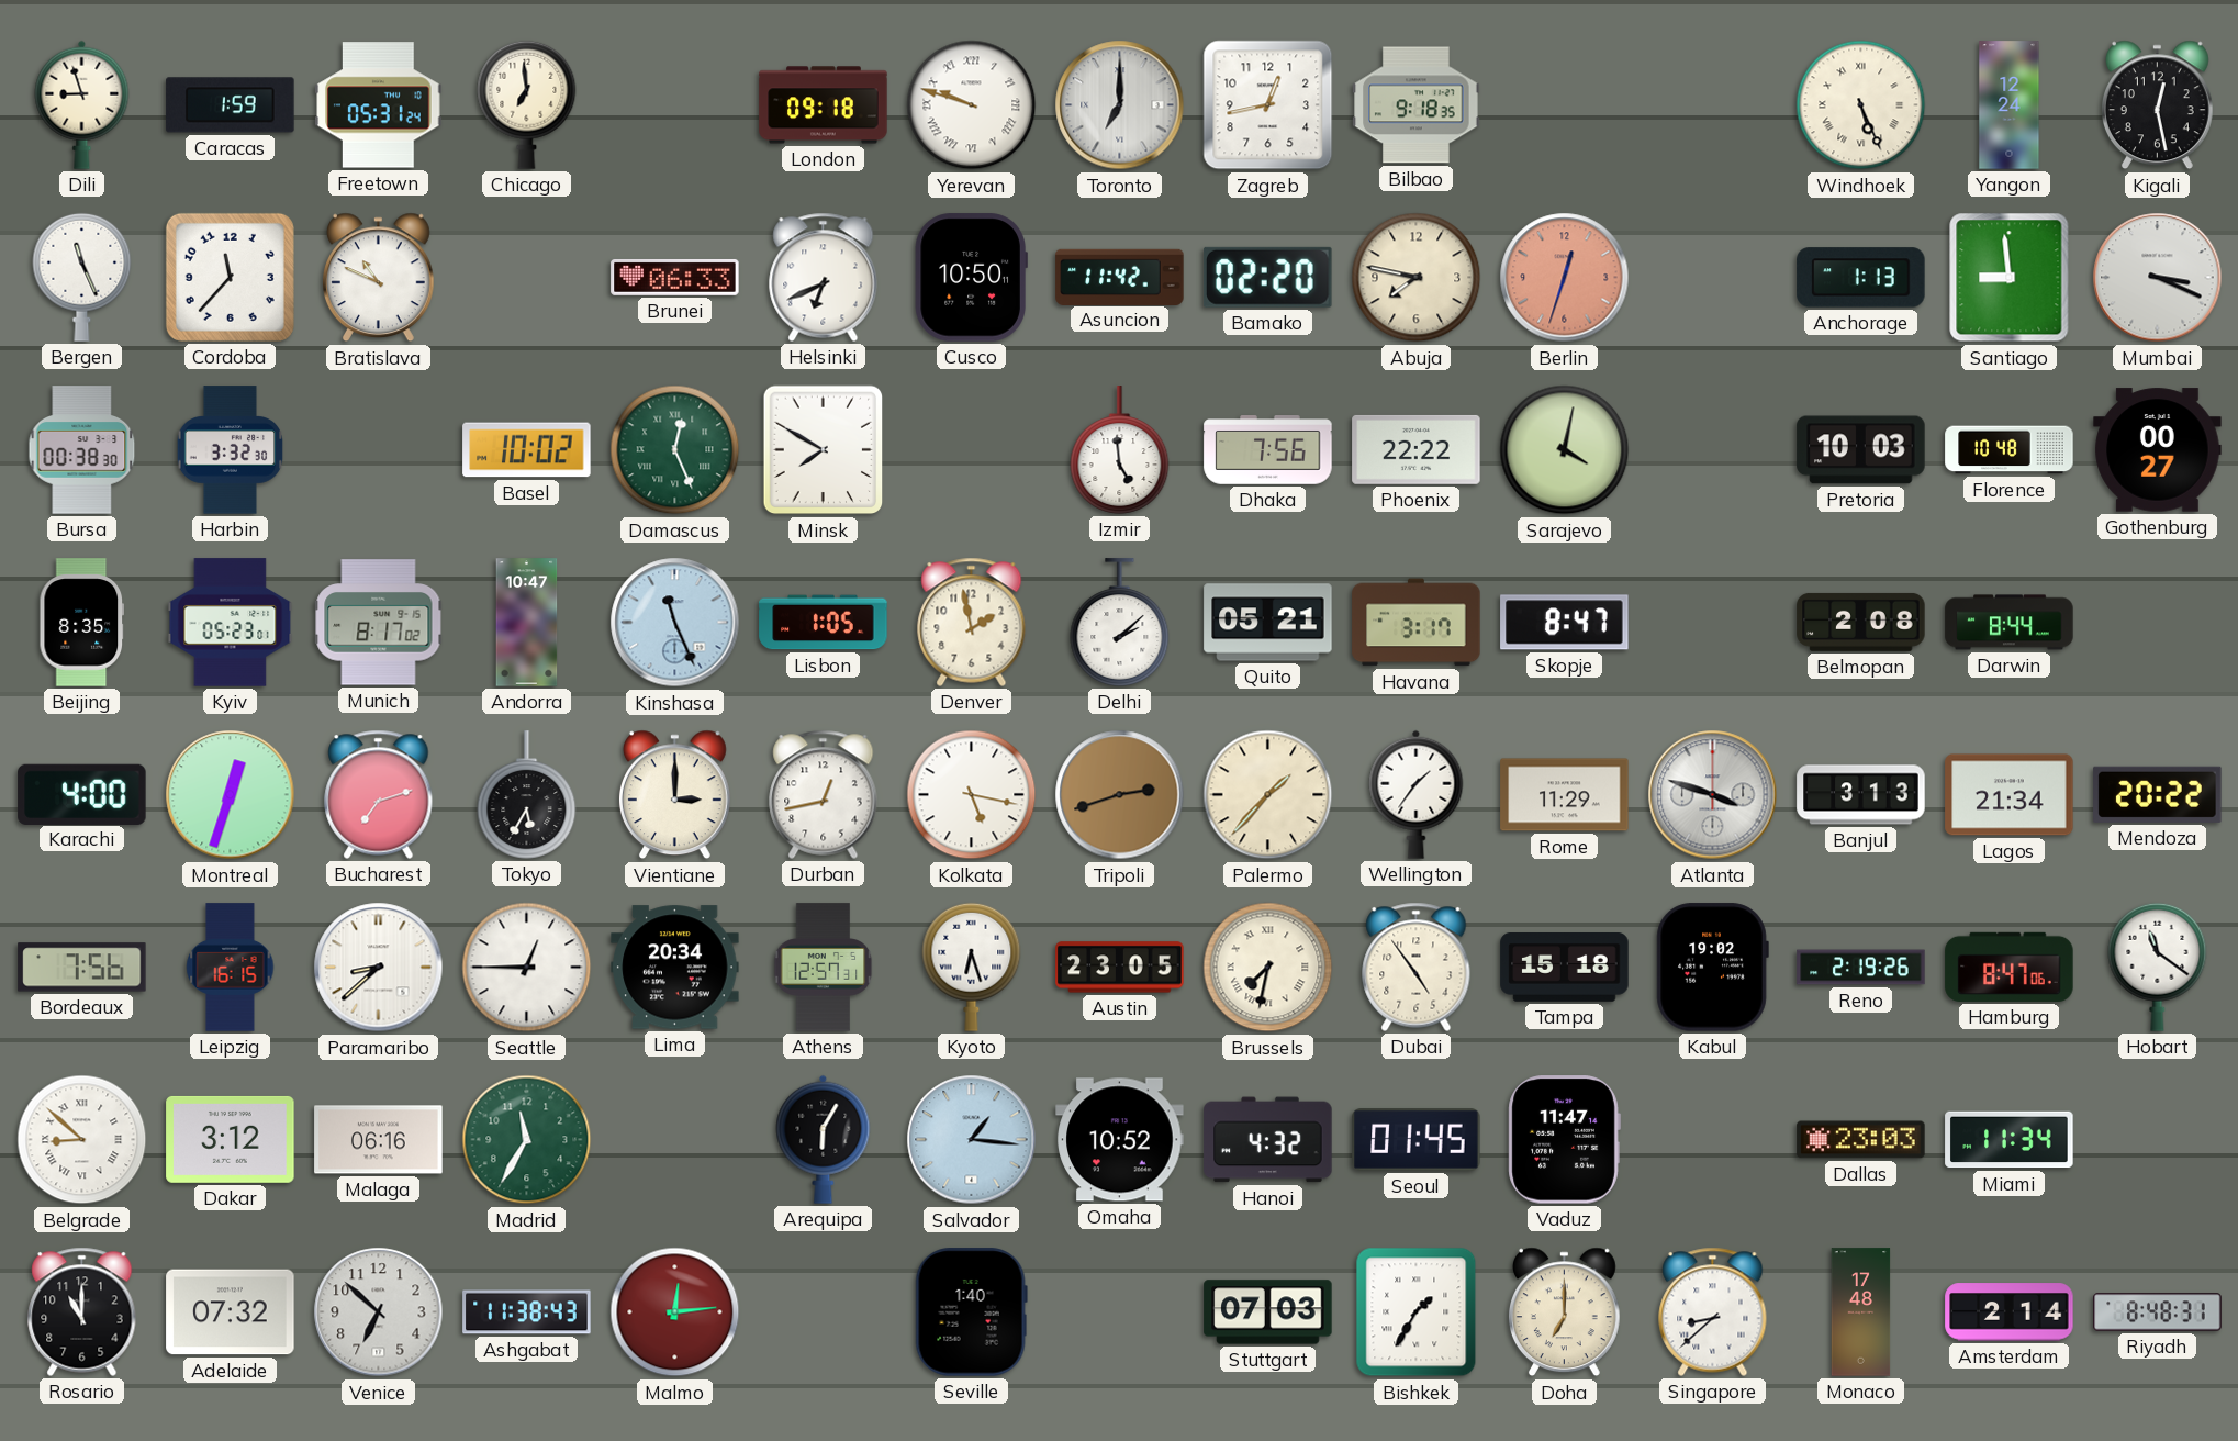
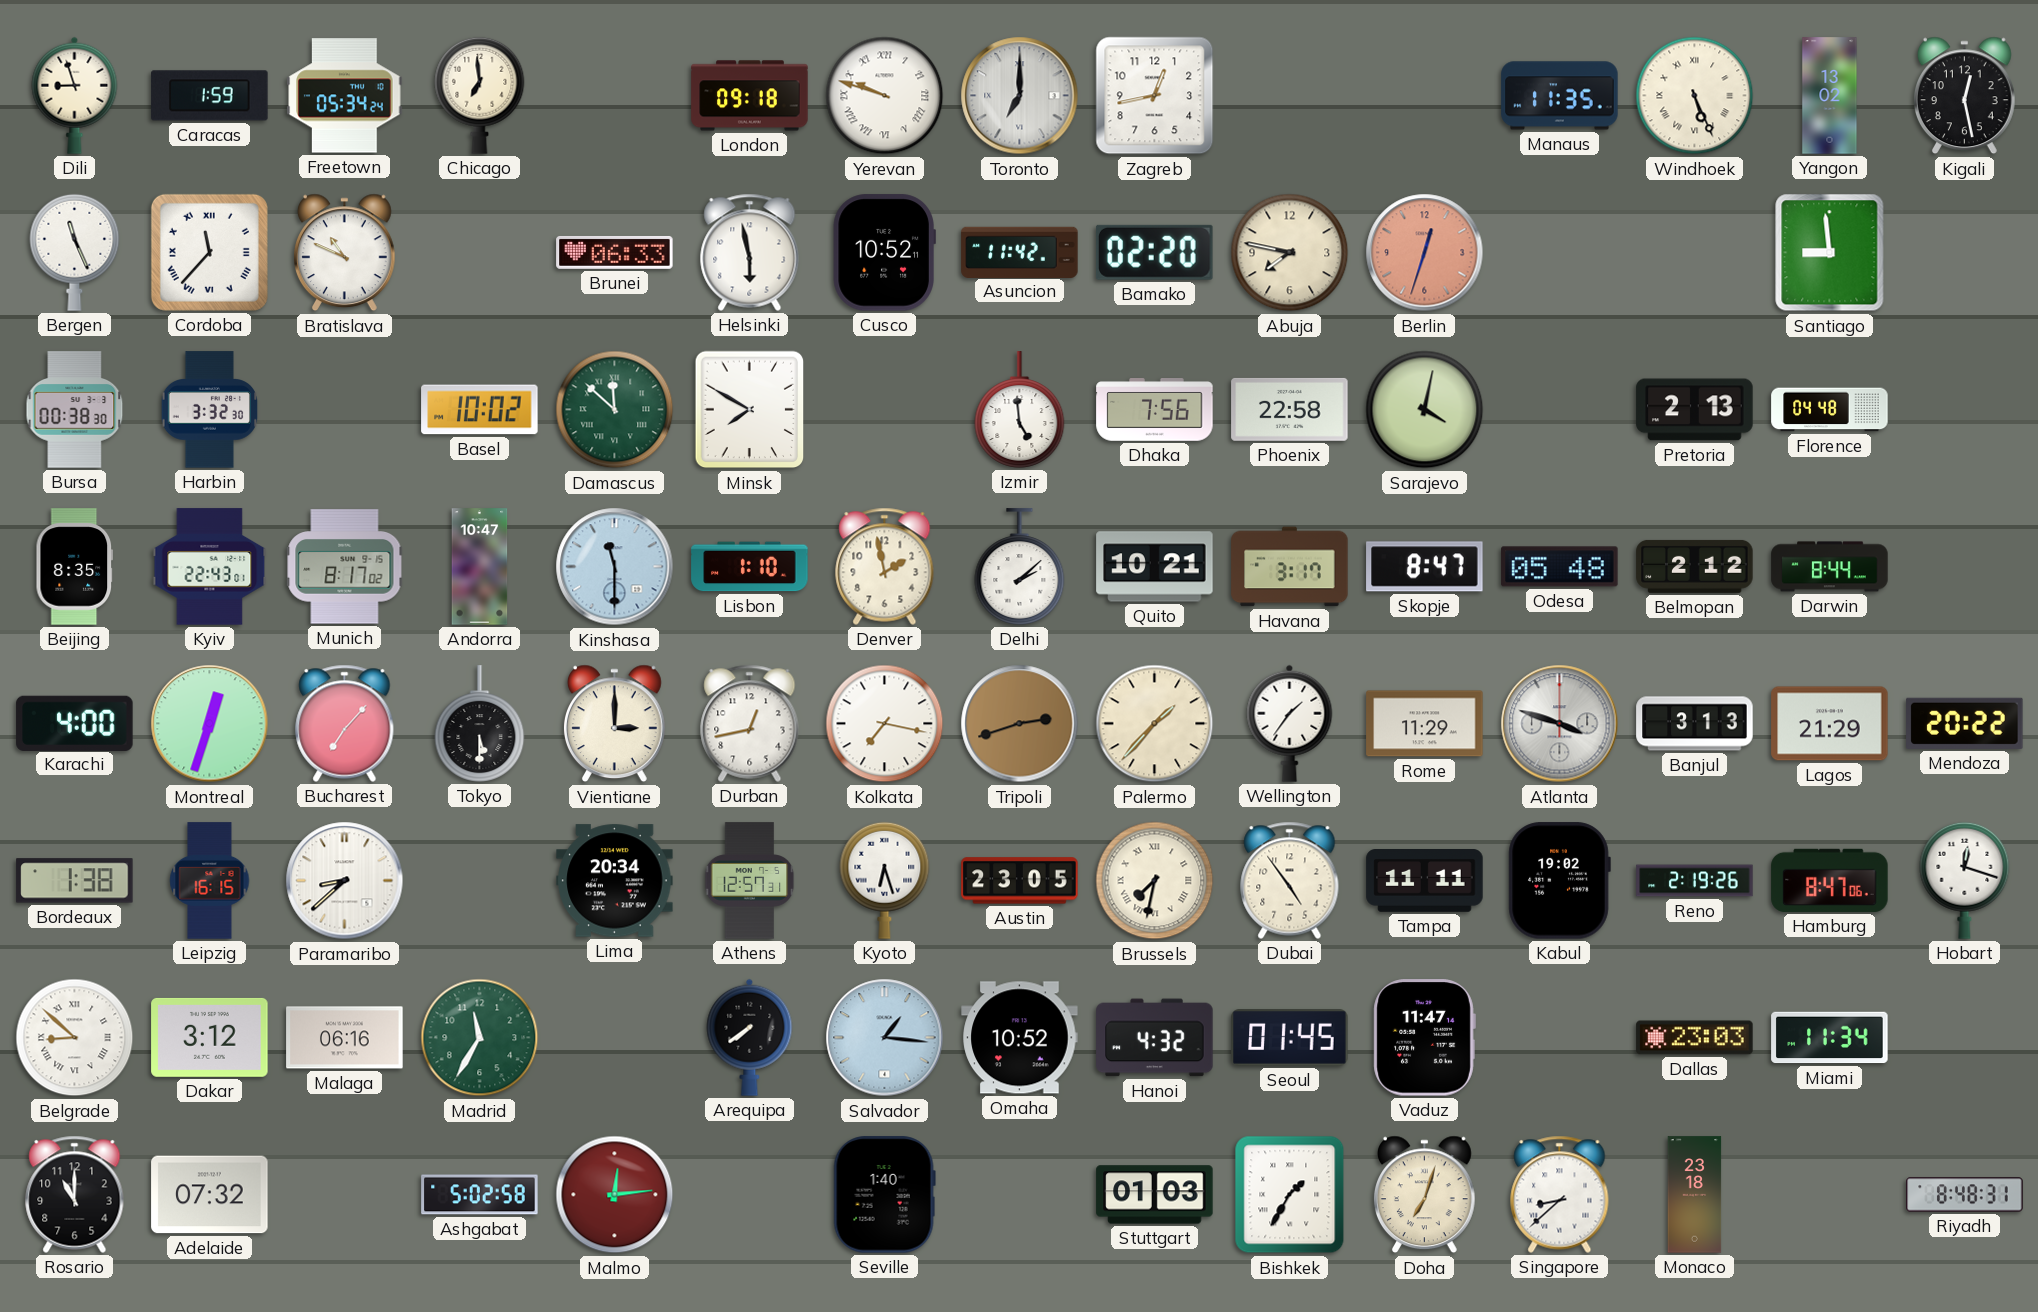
Freetown: 05:31 -> 05:34 (345, 96)
Bilbao: 9:18 -> none (1417, 105)
Manaus: none -> 11:35 (1560, 96)
Yangon: 12:24 -> 13:02 (1830, 96)
Cordoba numerals: Arabic -> Roman (209, 252)
Helsinki: 6:41 -> 5:58 (750, 252)
Cusco: 10:50 -> 10:52 (884, 253)
Anchorage: 1:13 -> none (1861, 278)
Mumbai: 3:19 -> none (2158, 278)
Damascus: 12:26 -> 11:52 (615, 410)
Phoenix: 22:22 -> 22:58 (1290, 409)
Pretoria: 10:03 -> 2:13 (1695, 410)
Florence: 10:48 -> 04:48 (1830, 410)
Gothenburg: 00:27 -> none (2158, 450)
Kyiv: 05:23 -> 22:43 (210, 567)
Kinshasa: 11:26 -> 11:30 (615, 567)
Lisbon: 1:05 -> 1:10 (750, 567)
Quito: 05:21 -> 10:21 (1155, 567)
Odesa: none -> 05:48 (1560, 567)
Belmopan: 2:08 -> 2:12 (1695, 566)
Bucharest: 7:12 -> 7:07 (345, 723)
Tokyo: 5:35 -> 5:30 (480, 724)
Kolkata: 5:17 -> 7:17 (885, 724)
Lagos: 21:34 -> 21:29 (1830, 724)
Bordeaux: 7:56 -> 1:38 (75, 881)
Seattle: 12:45 -> none (527, 968)
Tampa: 15:18 -> 11:11 (1425, 881)
Hobart: 11:21 -> 12:18 (1965, 880)
Arequipa: 6:05 -> 7:39 (750, 1037)
Venice: 6:52 -> none (379, 1312)
Ashgabat: 11:38 -> 5:02 (480, 1195)
Stuttgart: 07:03 -> 01:03 (1155, 1195)
Doha: 7:00 -> 7:03 (1424, 1195)
Monaco: 17:48 -> 23:18 (1695, 1195)
Amsterdam: 2:14 -> none (2010, 1312)
